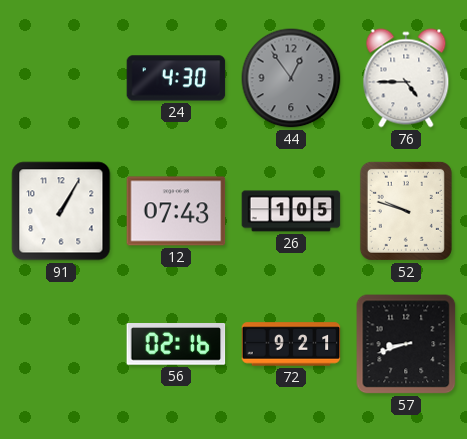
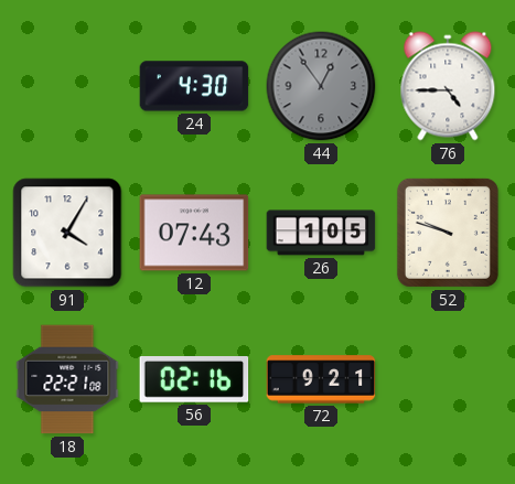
91: 1:05 -> 4:05 (67, 233)
18: none -> 22:21 (67, 379)
57: 8:42 -> none (406, 344)
